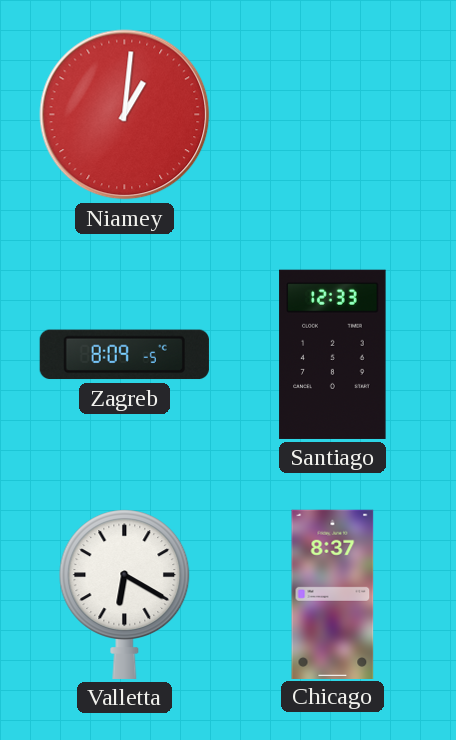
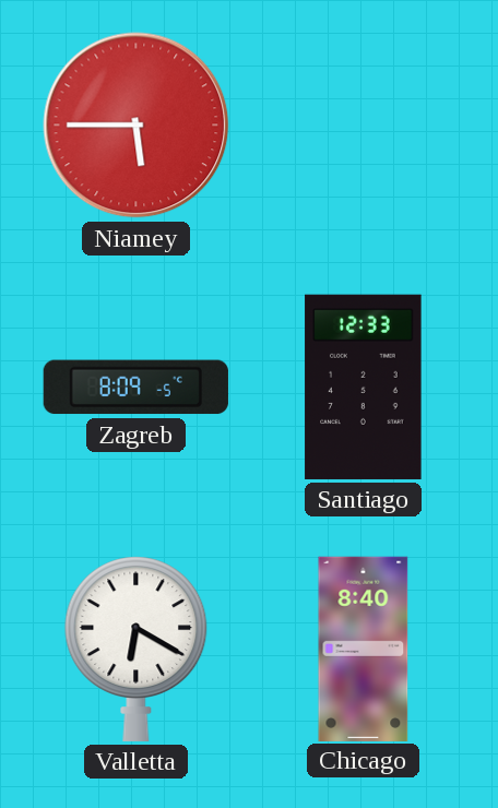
Niamey: 1:01 -> 5:45 (137, 126)
Chicago: 8:37 -> 8:40 (364, 649)
